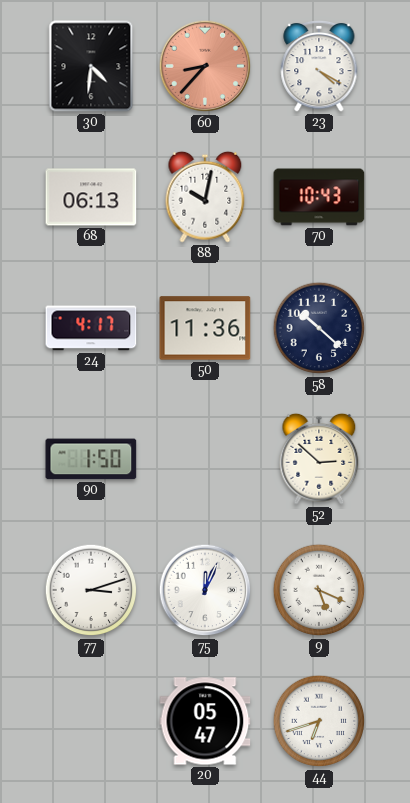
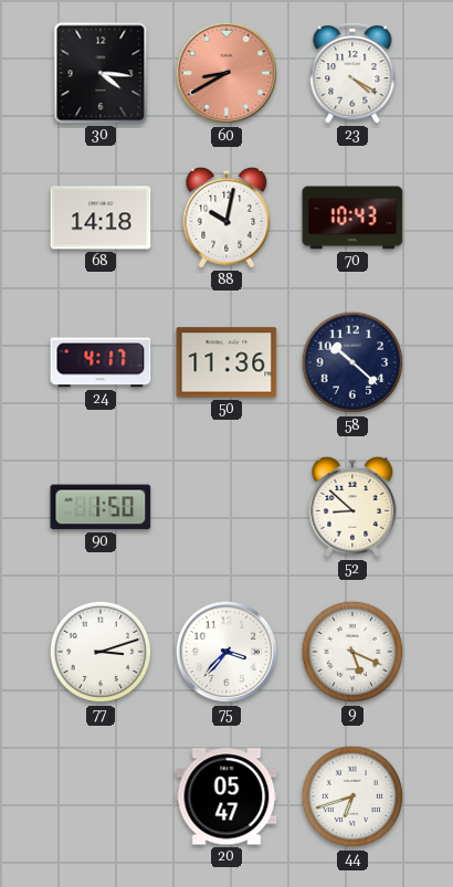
30: 4:31 -> 4:16 (101, 73)
60: 8:37 -> 8:40 (227, 73)
68: 06:13 -> 14:18 (101, 218)
52: 2:52 -> 8:52 (352, 507)
75: 12:04 -> 3:37 (227, 652)
